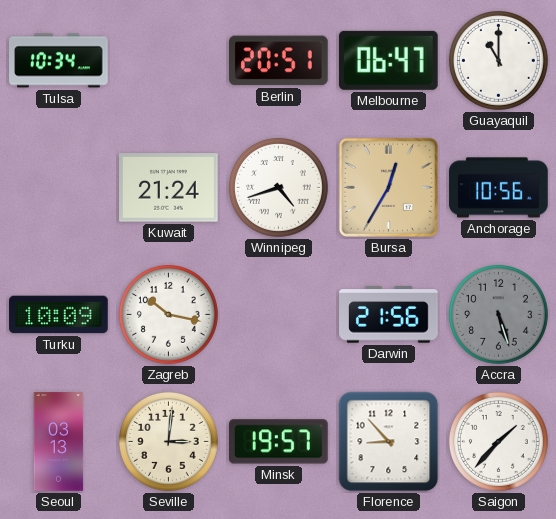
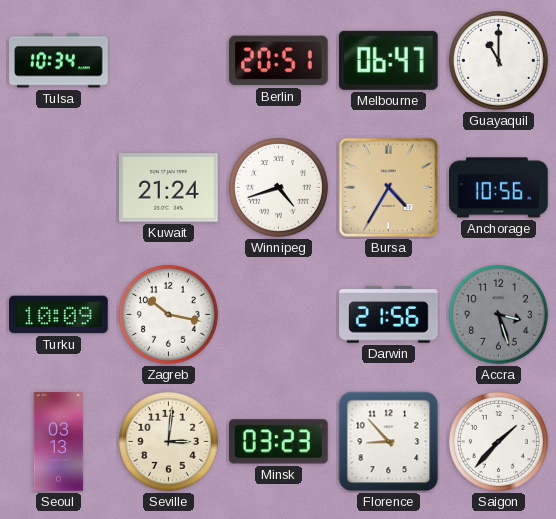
Bursa: 12:35 -> 4:35 (388, 187)
Accra: 5:27 -> 3:27 (498, 314)
Minsk: 19:57 -> 03:23 (279, 442)
